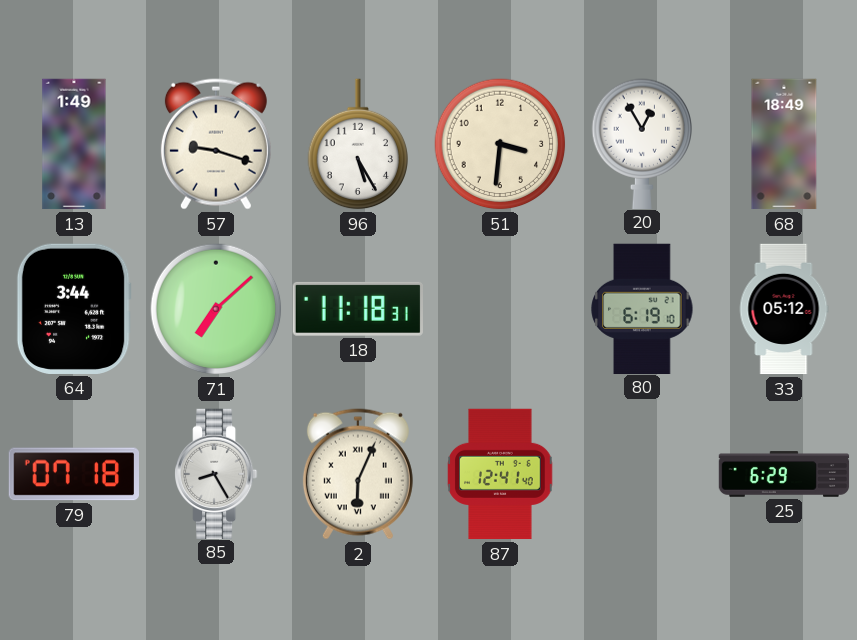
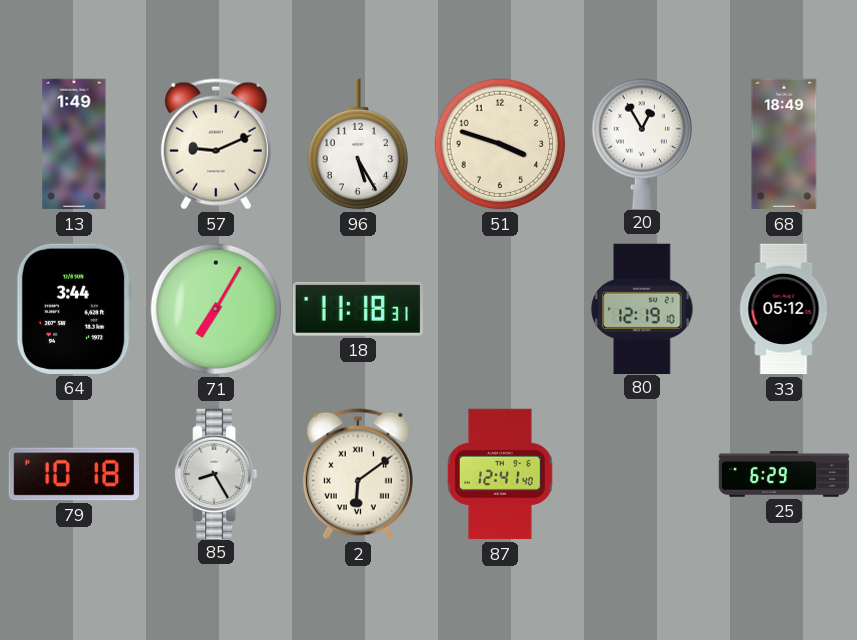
57: 9:18 -> 9:11 (216, 144)
51: 3:31 -> 3:48 (500, 144)
71: 7:08 -> 7:05 (216, 309)
80: 6:19 -> 12:19 (642, 308)
79: 07:18 -> 10:18 (73, 474)
2: 6:04 -> 6:09 (358, 474)
